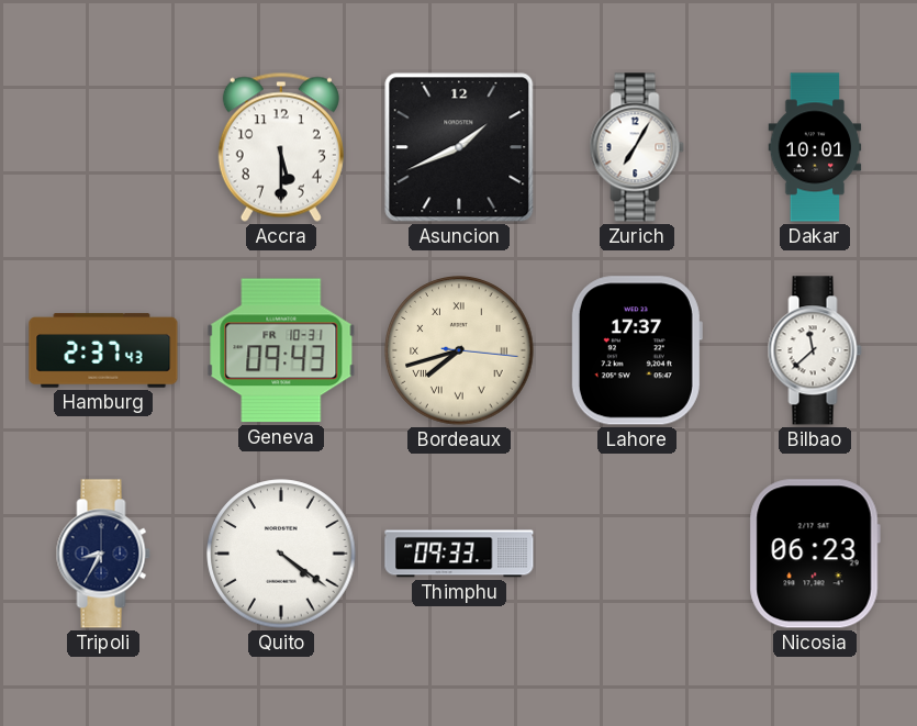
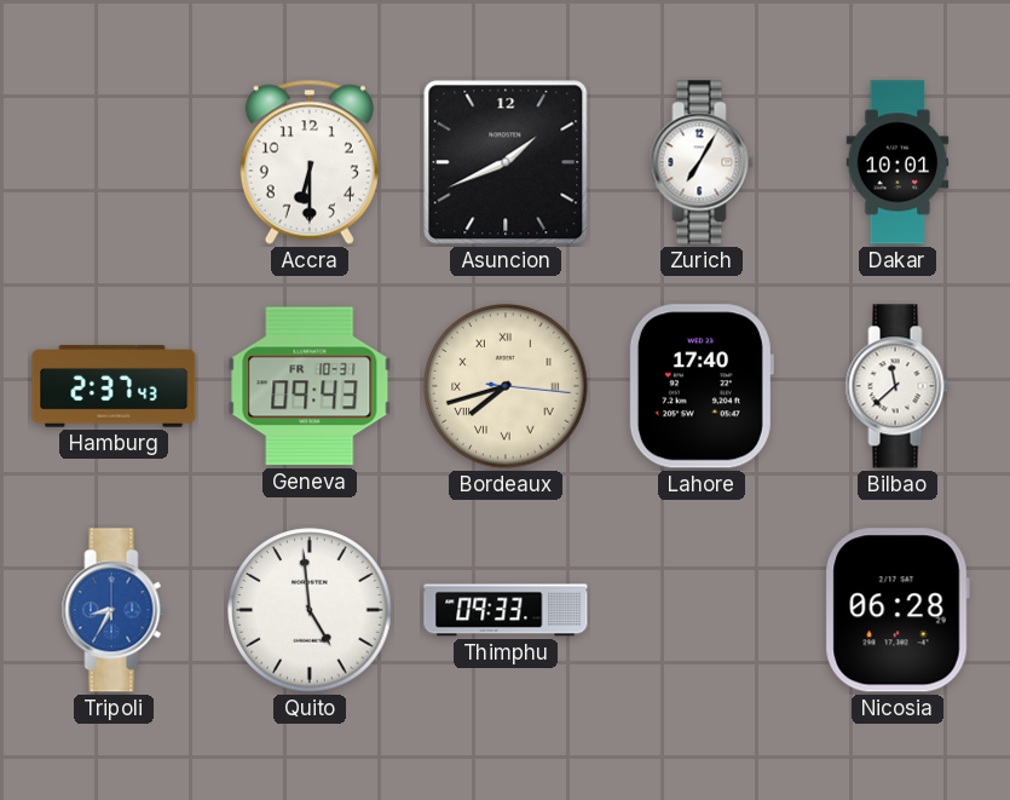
Accra: 5:30 -> 6:30 (310, 162)
Lahore: 17:37 -> 17:40 (700, 386)
Tripoli dial: navy -> blue (114, 610)
Quito: 4:21 -> 4:59 (310, 610)
Nicosia: 06:23 -> 06:28 (898, 610)
